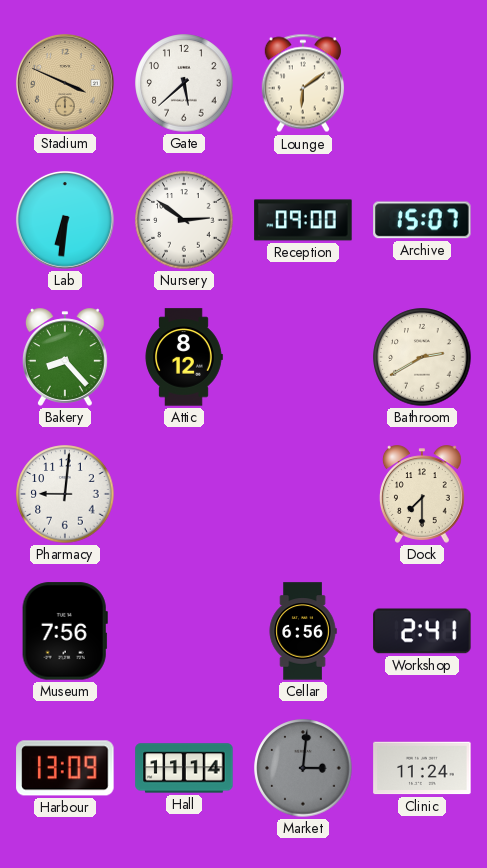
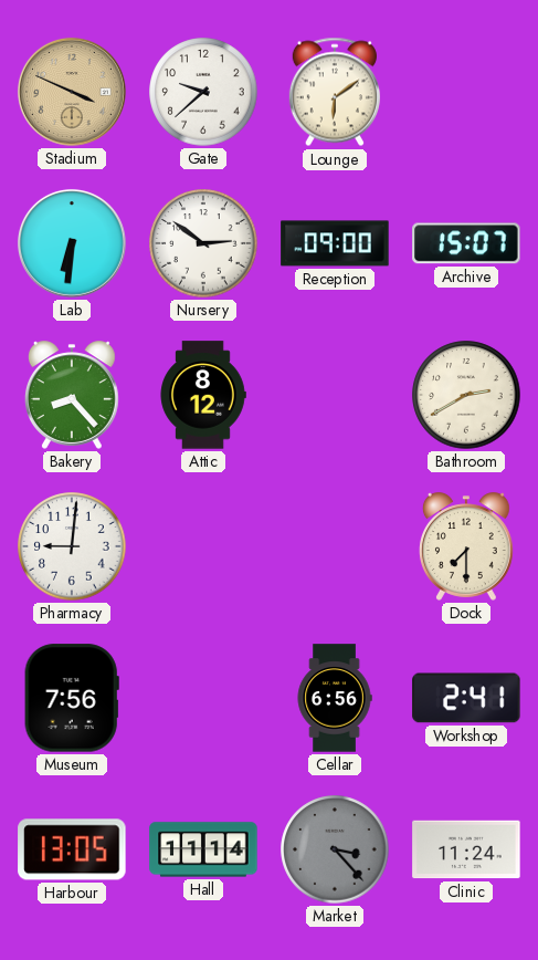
Gate: 5:38 -> 9:38 (203, 92)
Harbour: 13:09 -> 13:05 (72, 849)
Market: 3:01 -> 3:23 (335, 849)
